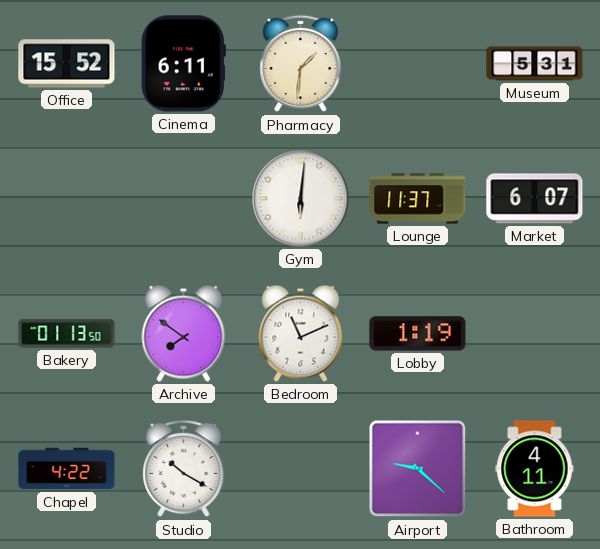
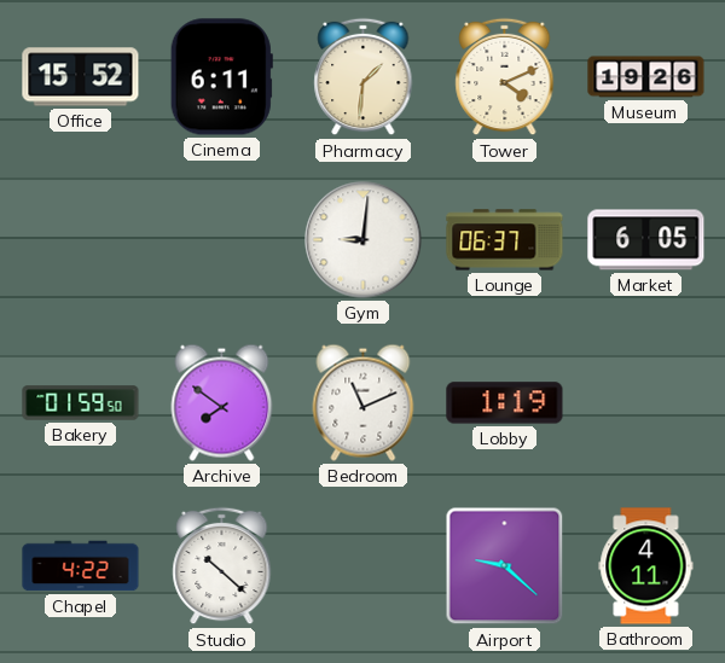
Tower: none -> 4:11 (505, 77)
Museum: 5:31 -> 19:26 (646, 77)
Gym: 6:01 -> 9:01 (364, 240)
Lounge: 11:37 -> 06:37 (505, 240)
Market: 6:07 -> 6:05 (646, 240)
Bakery: 01:13 -> 01:59 (81, 403)
Studio: 10:20 -> 10:22 (222, 566)
